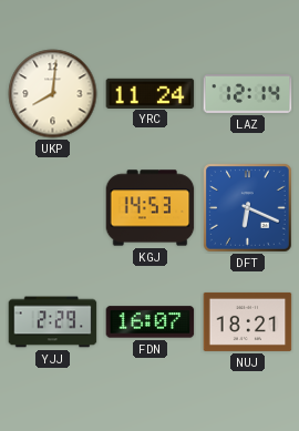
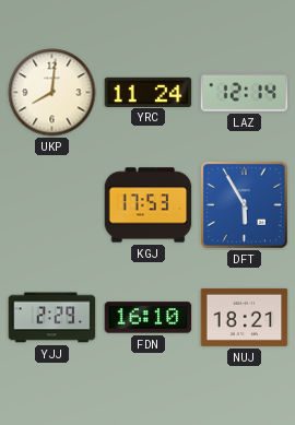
KGJ: 14:53 -> 17:53 (149, 205)
DFT: 6:19 -> 5:55 (245, 205)
FDN: 16:07 -> 16:10 (149, 318)
